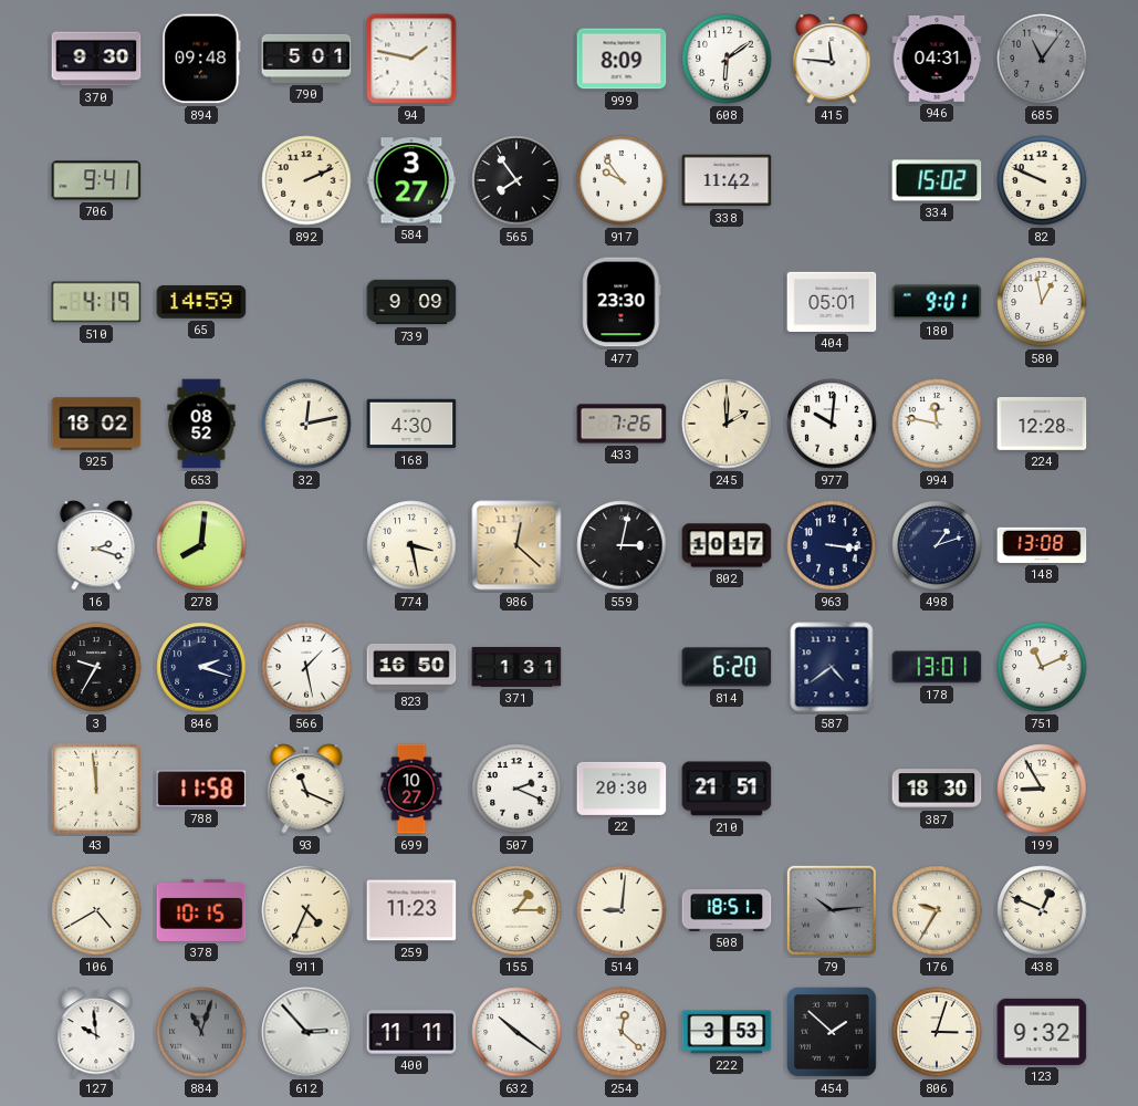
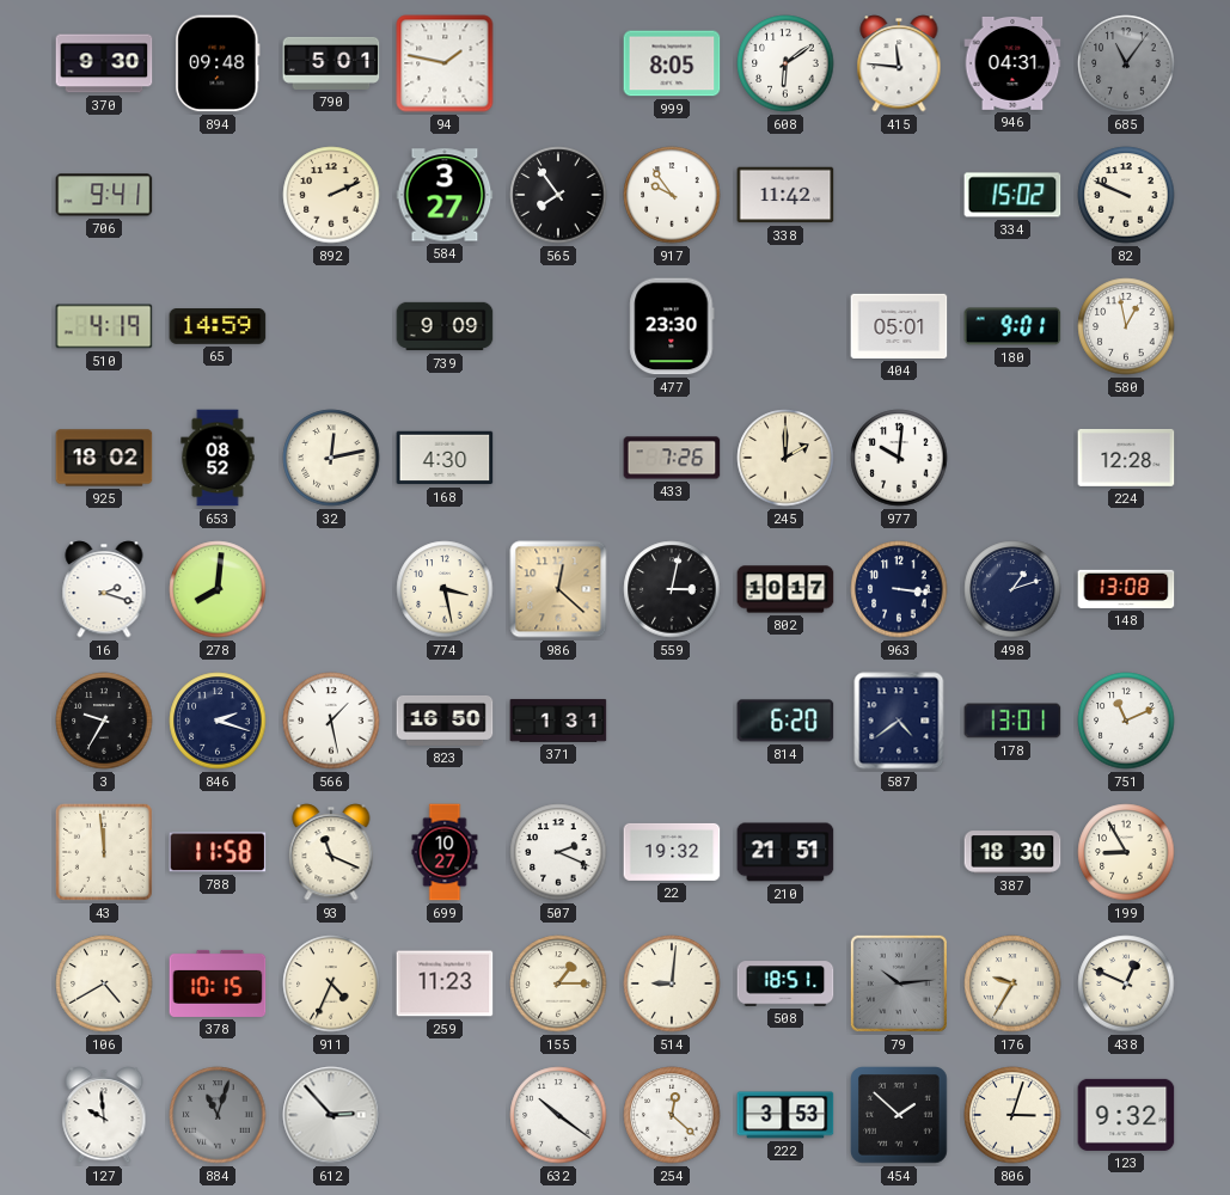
999: 8:09 -> 8:05 (672, 63)
994: 11:47 -> none (937, 424)
22: 20:30 -> 19:32 (672, 852)
400: 11:11 -> none (411, 1032)
